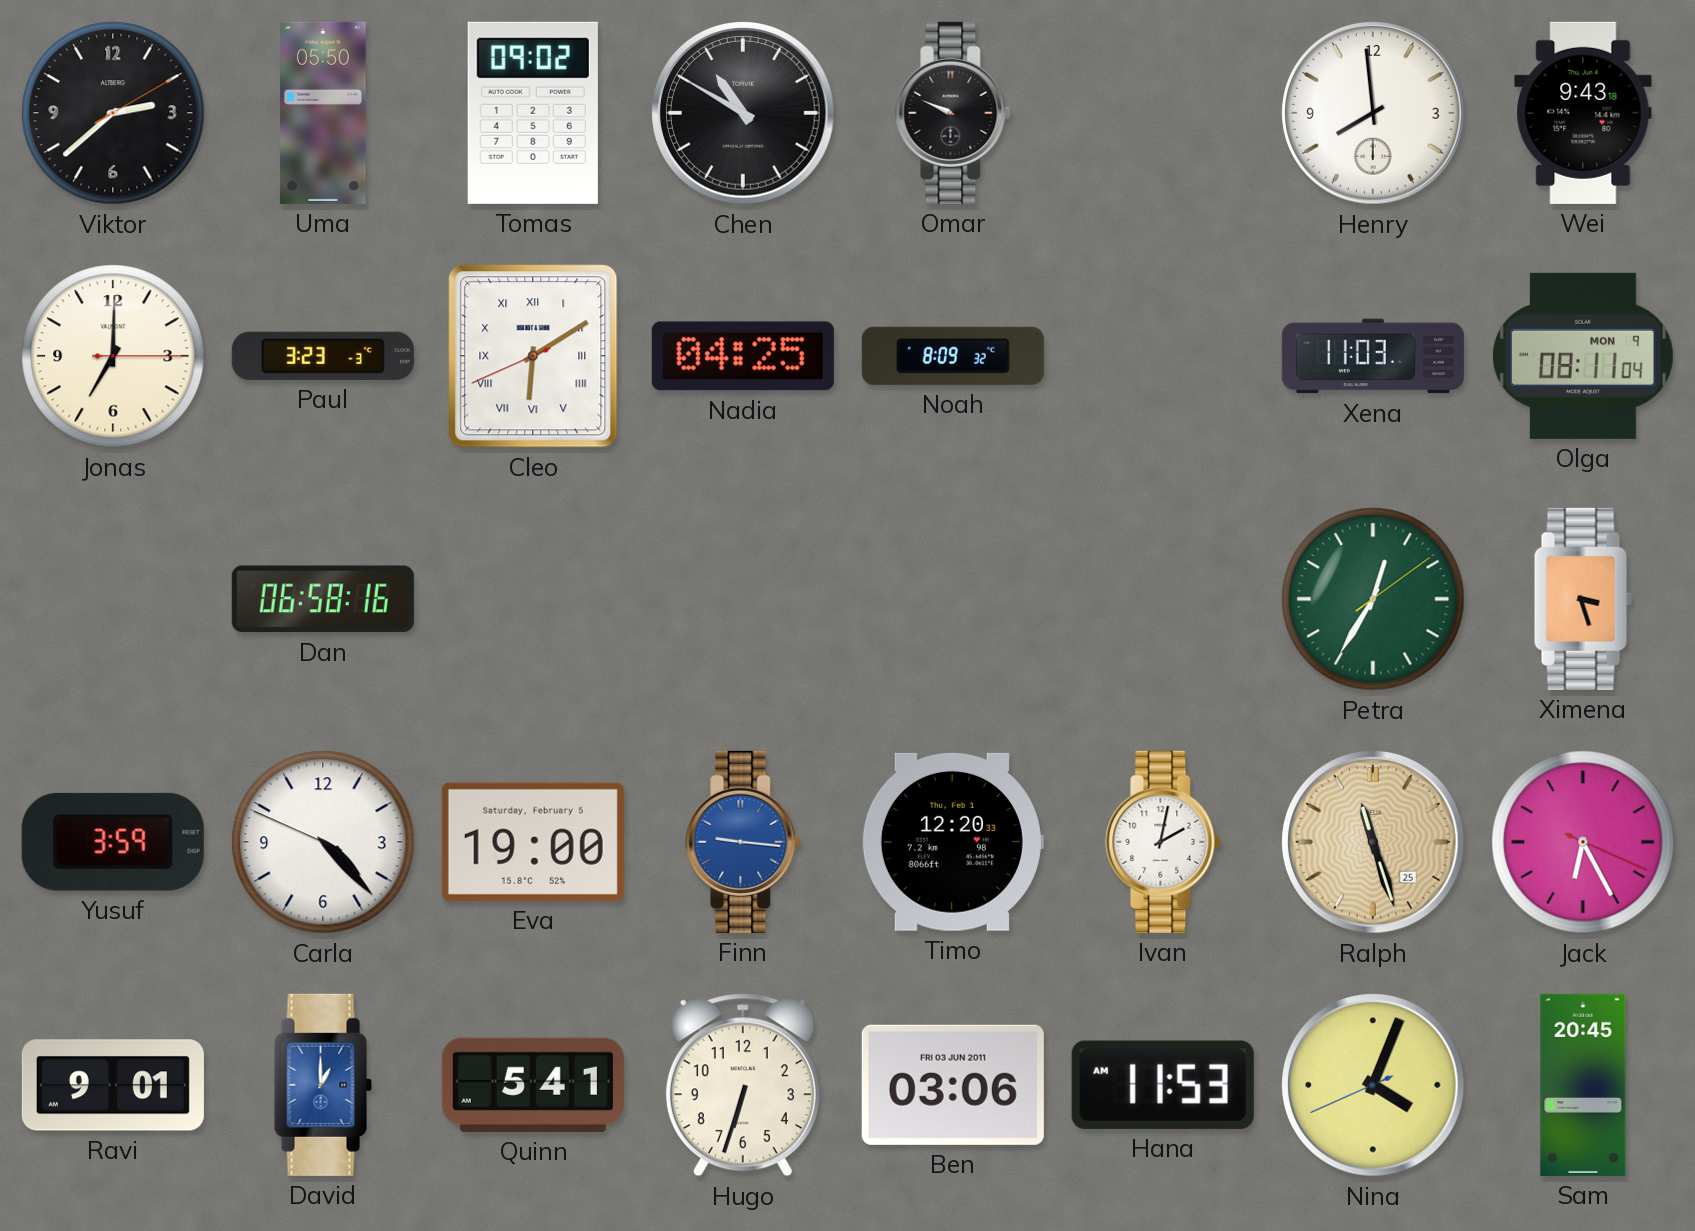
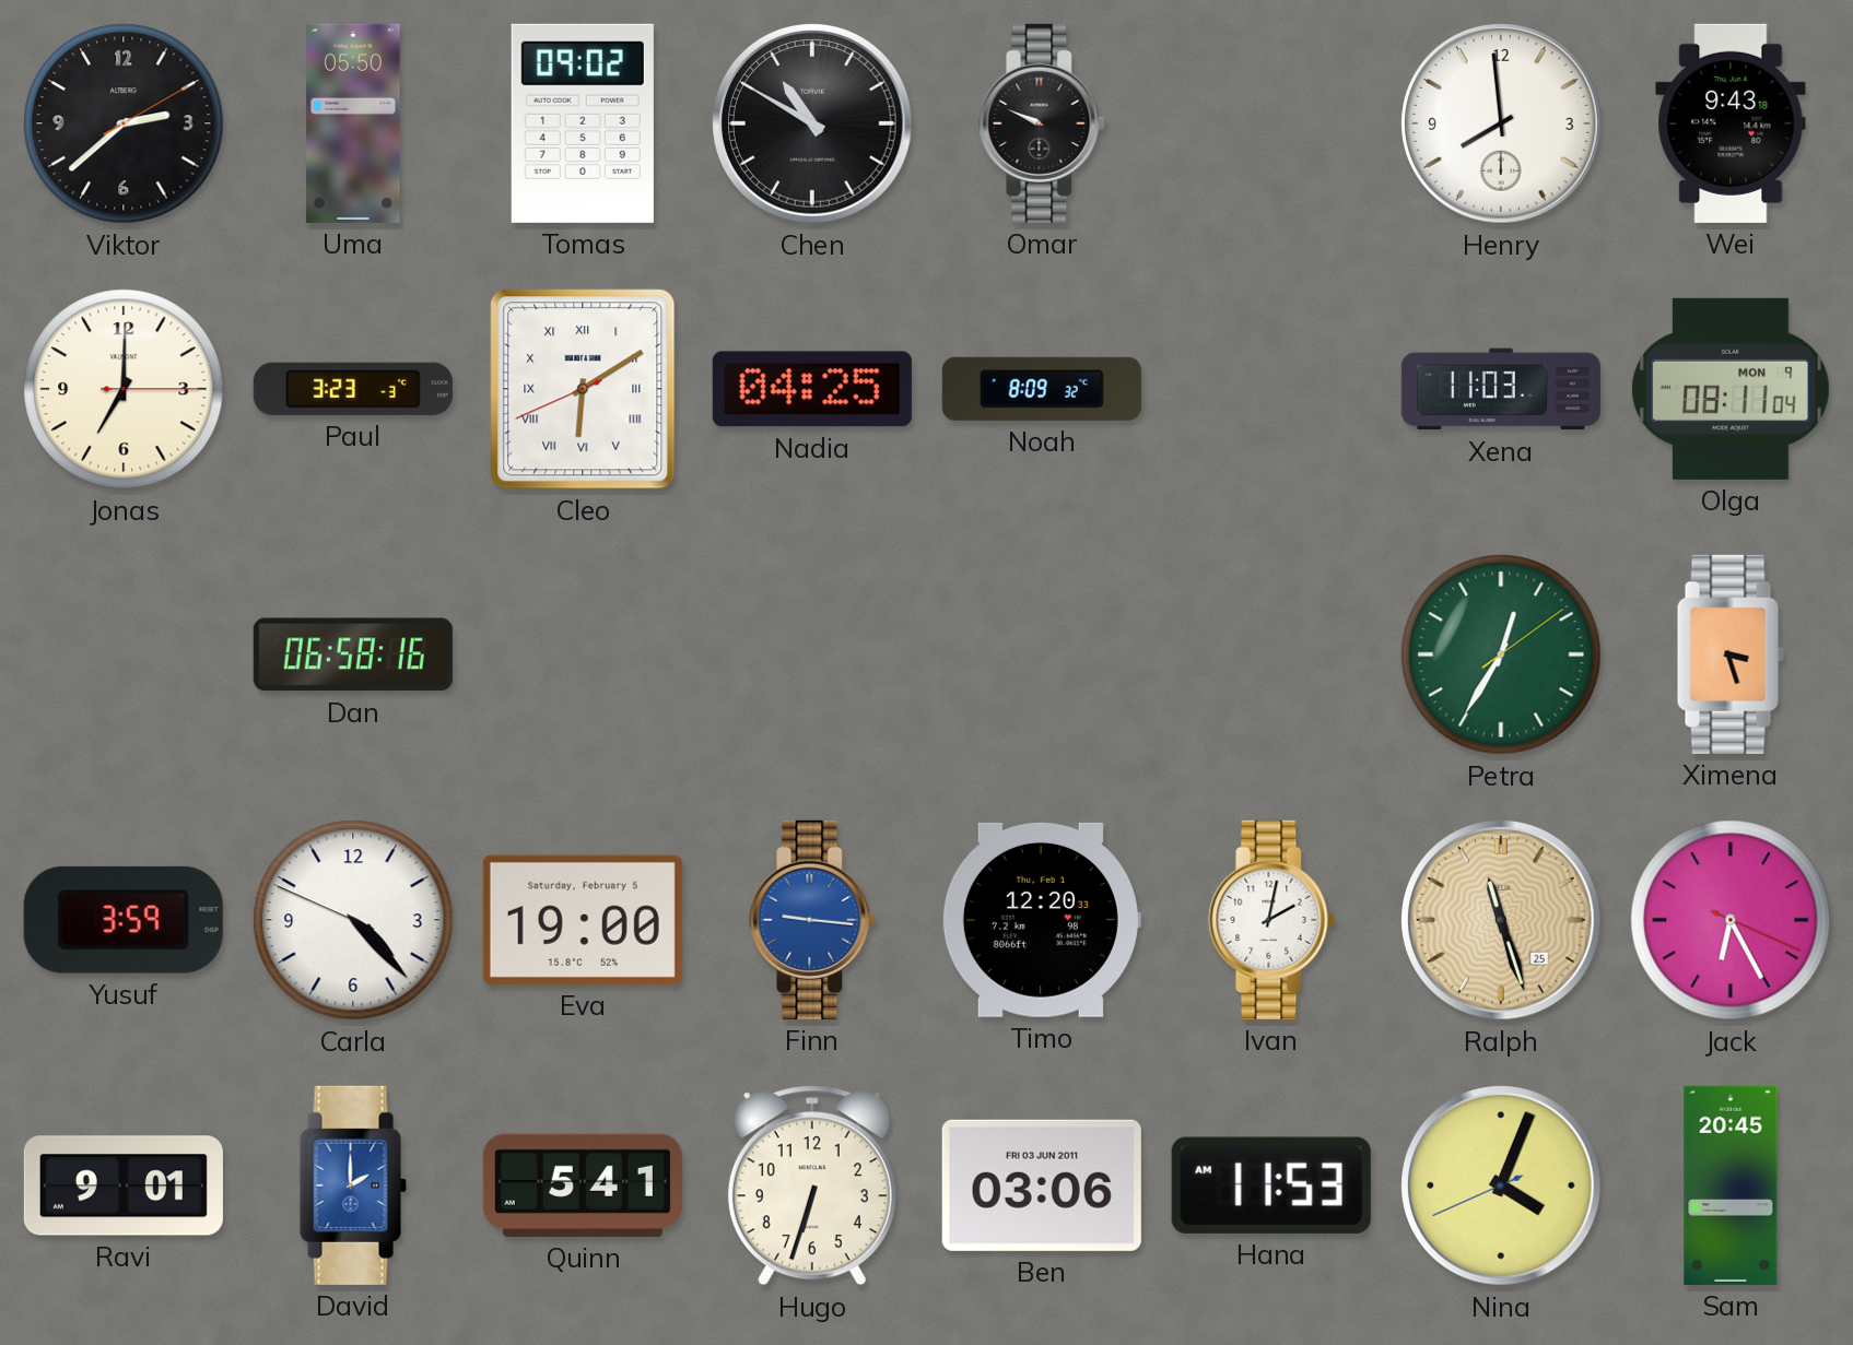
David: 1:00 -> 2:00 (353, 1185)
